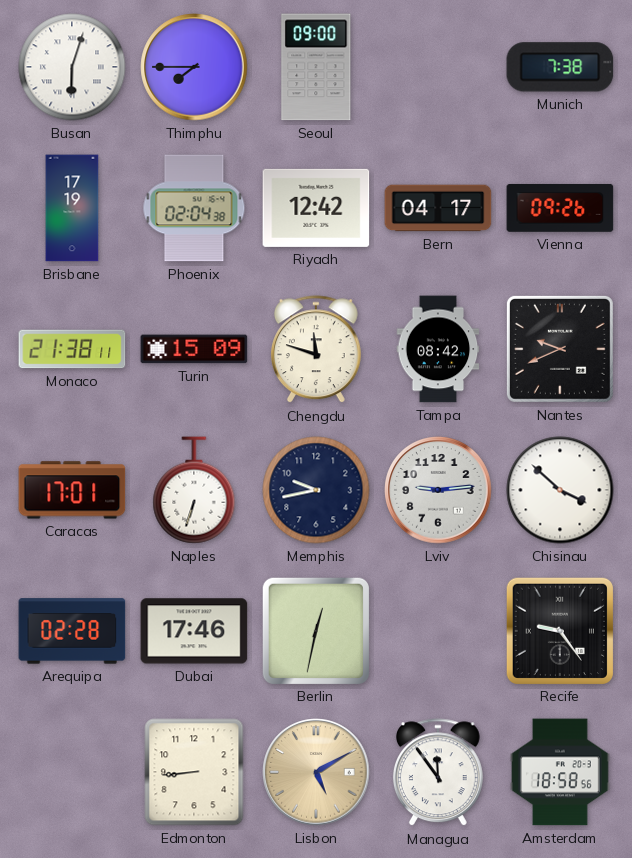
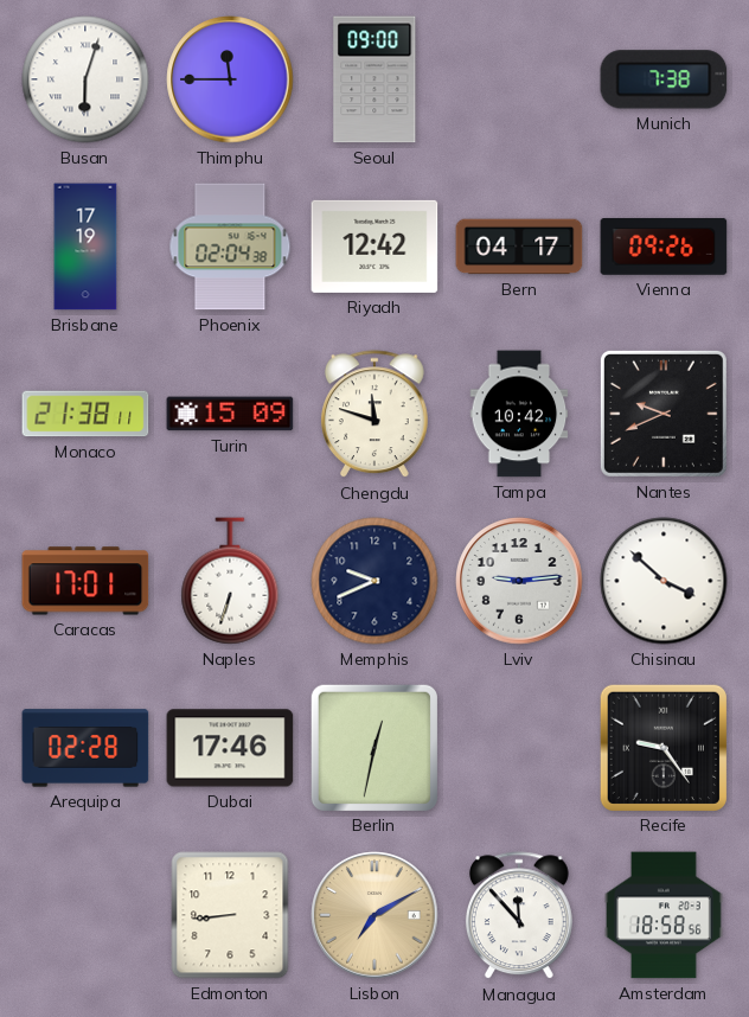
Thimphu: 7:45 -> 11:45 (230, 79)
Tampa: 08:42 -> 10:42 (519, 414)
Memphis: 9:43 -> 9:41 (375, 581)
Lisbon: 5:10 -> 7:10 (375, 915)
Managua: 11:54 -> 11:53 (519, 916)
